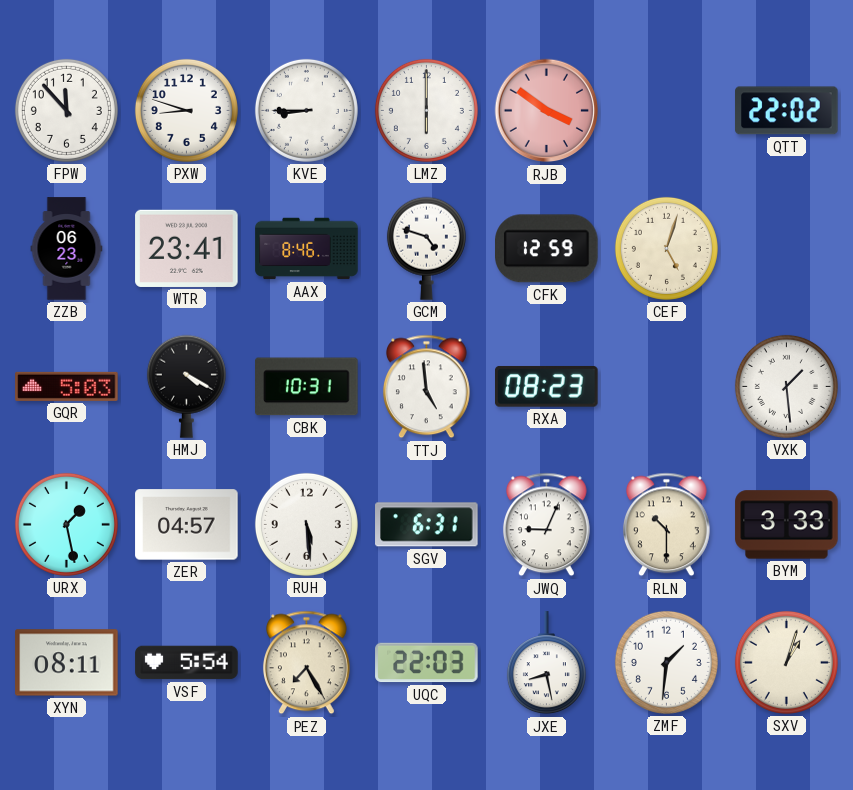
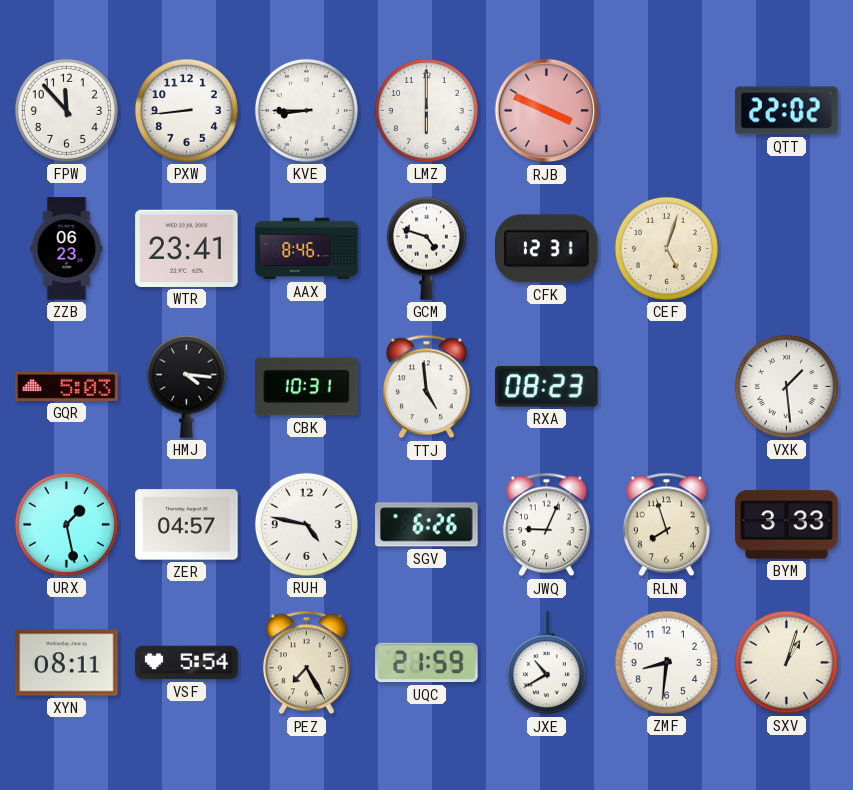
PXW: 8:48 -> 8:44 (186, 110)
RJB: 3:51 -> 3:49 (547, 111)
CFK: 12:59 -> 12:31 (547, 249)
HMJ: 4:20 -> 4:16 (186, 386)
RUH: 5:29 -> 4:47 (306, 524)
SGV: 6:31 -> 6:26 (427, 525)
RLN: 10:30 -> 7:57 (666, 525)
UQC: 22:03 -> 21:59 (427, 663)
JXE: 8:28 -> 10:40 (546, 663)
ZMF: 1:31 -> 8:31 (666, 662)
